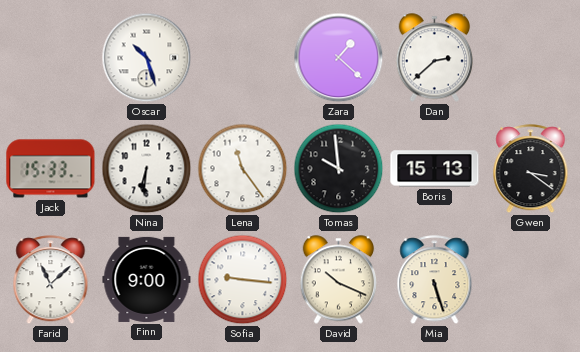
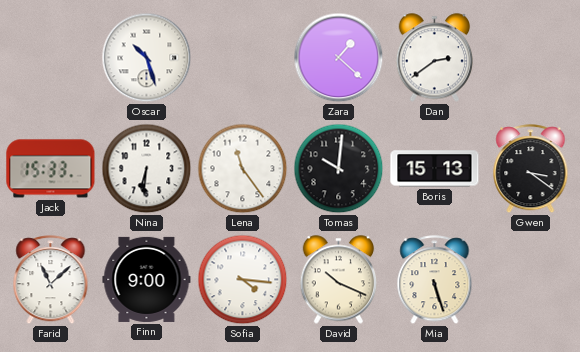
Dan: 2:38 -> 2:39 (435, 58)
Tomas: 9:59 -> 10:01 (339, 169)
Sofia: 9:16 -> 4:16 (243, 280)
